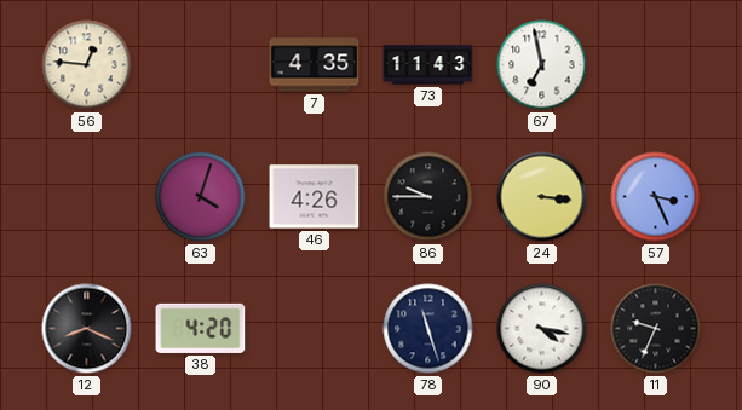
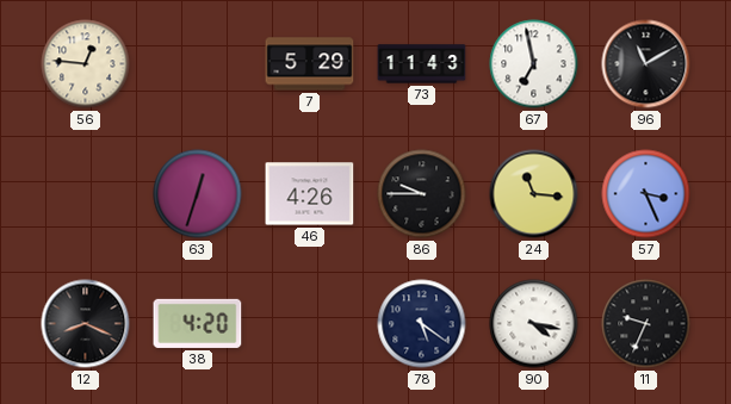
7: 4:35 -> 5:29 (310, 64)
96: none -> 11:10 (646, 64)
63: 4:03 -> 12:33 (198, 194)
24: 3:16 -> 11:16 (534, 194)
78: 11:27 -> 5:21 (422, 324)
